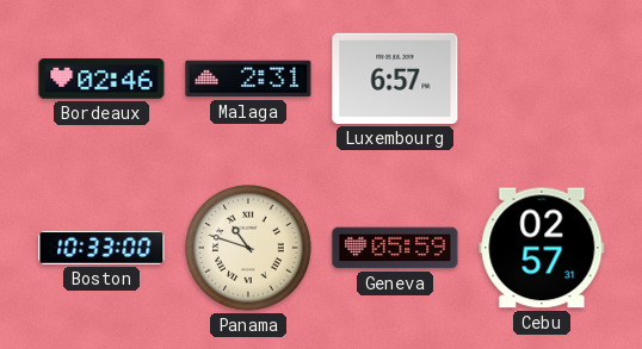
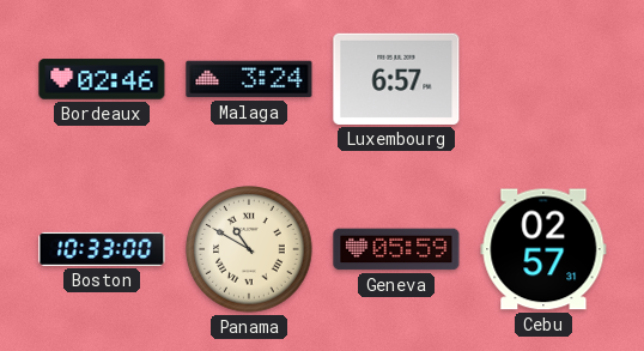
Malaga: 2:31 -> 3:24 (249, 79)
Panama: 10:48 -> 10:50 (249, 249)
